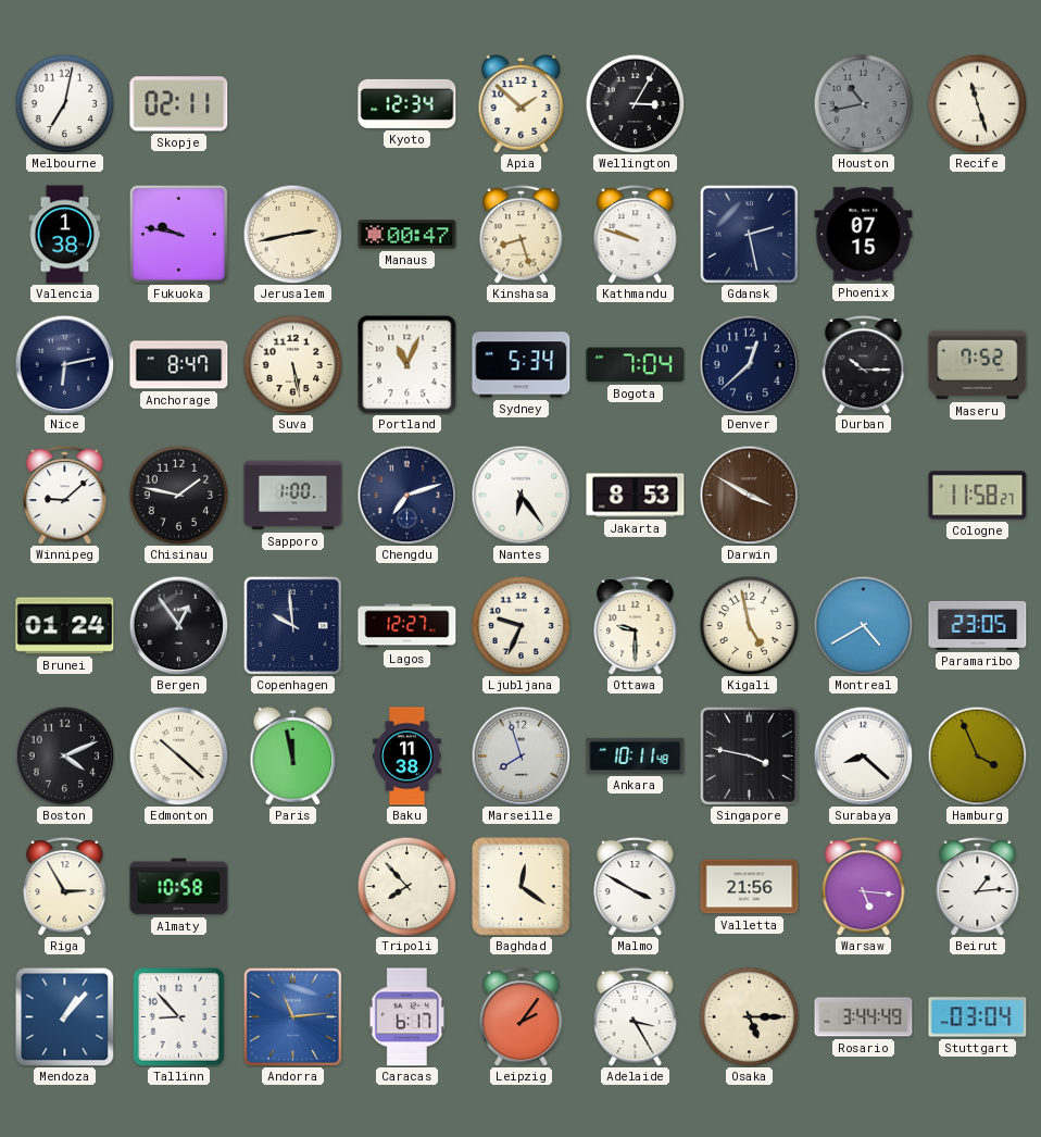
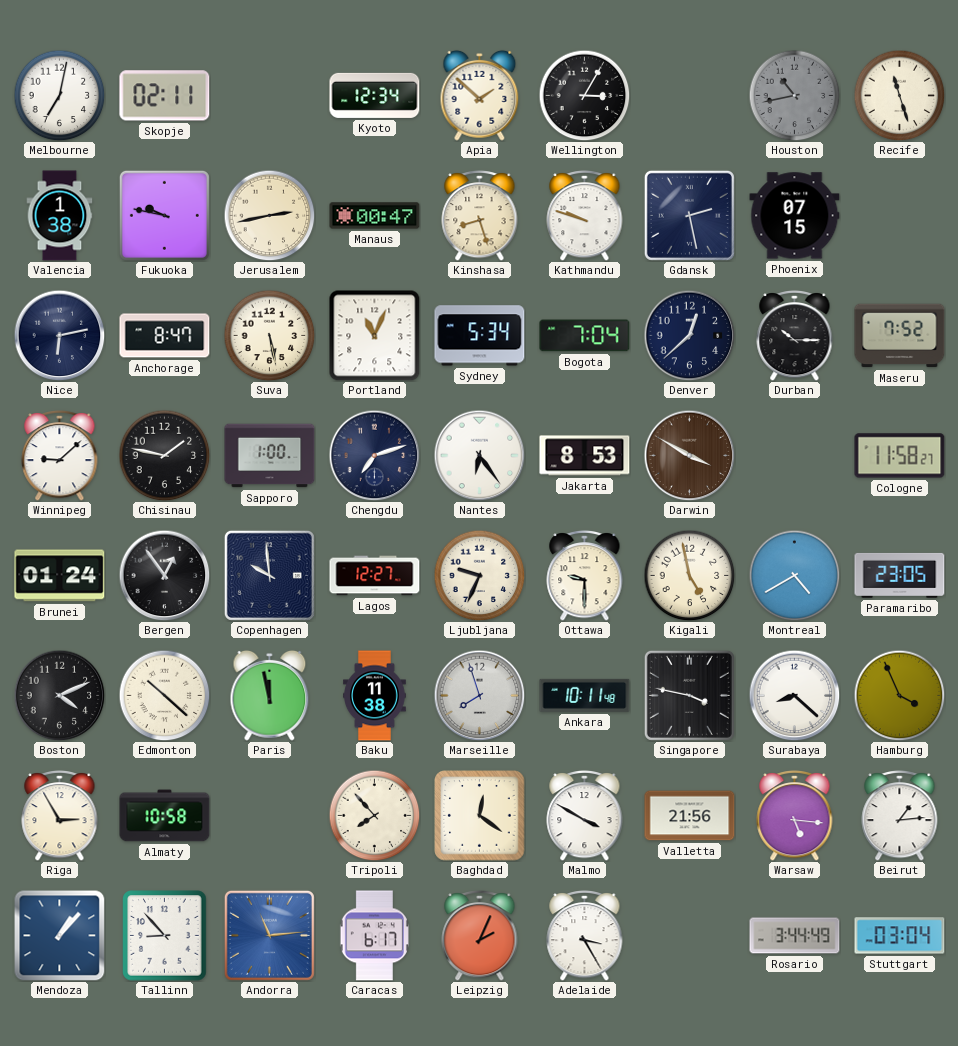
Leipzig: 2:06 -> 2:04 (480, 935)
Osaka: 5:15 -> none (749, 1016)
